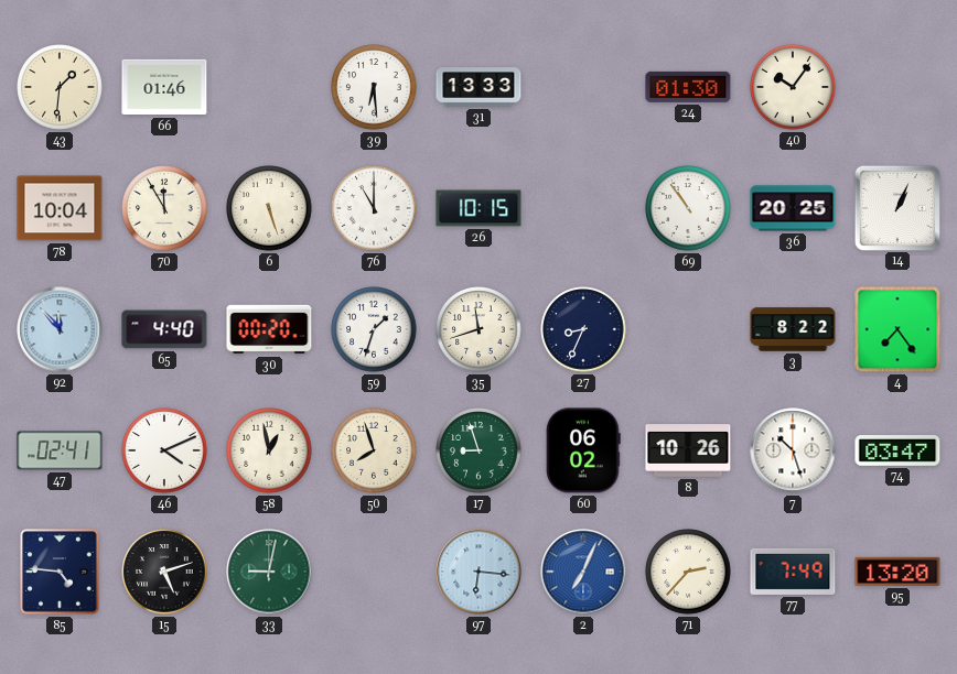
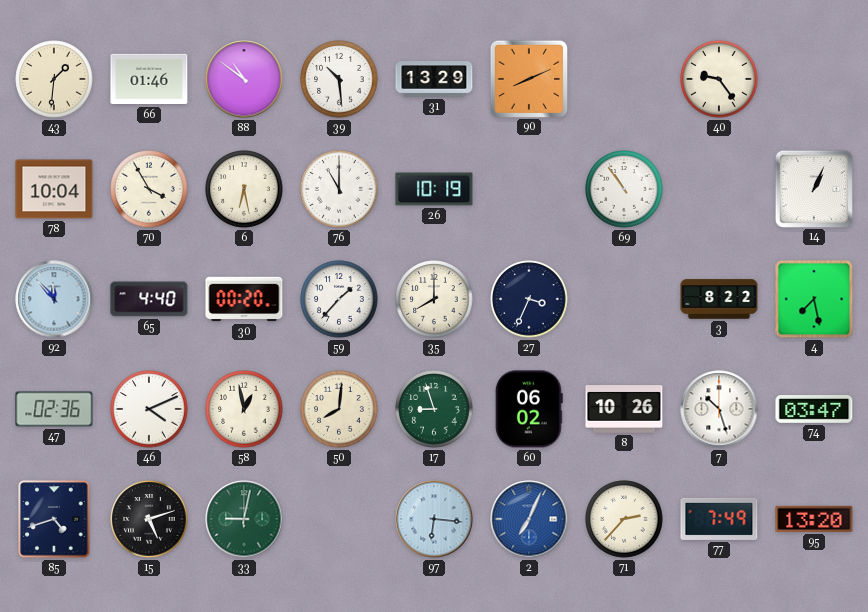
88: none -> 10:51 (244, 79)
39: 6:29 -> 10:29 (339, 79)
31: 13:33 -> 13:29 (434, 79)
90: none -> 8:11 (528, 78)
24: 01:30 -> none (688, 87)
40: 10:06 -> 9:24 (719, 79)
70: 11:55 -> 3:55 (149, 189)
6: 5:27 -> 6:28 (244, 189)
26: 10:15 -> 10:19 (434, 189)
36: 20:25 -> none (793, 208)
59: 1:33 -> 1:37 (339, 299)
35: 11:42 -> 8:00 (434, 299)
27: 8:34 -> 3:34 (529, 299)
4: 7:24 -> 7:28 (814, 299)
47: 02:41 -> 02:36 (54, 409)
50: 7:57 -> 8:01 (339, 409)
85: 4:46 -> 4:42 (54, 519)
